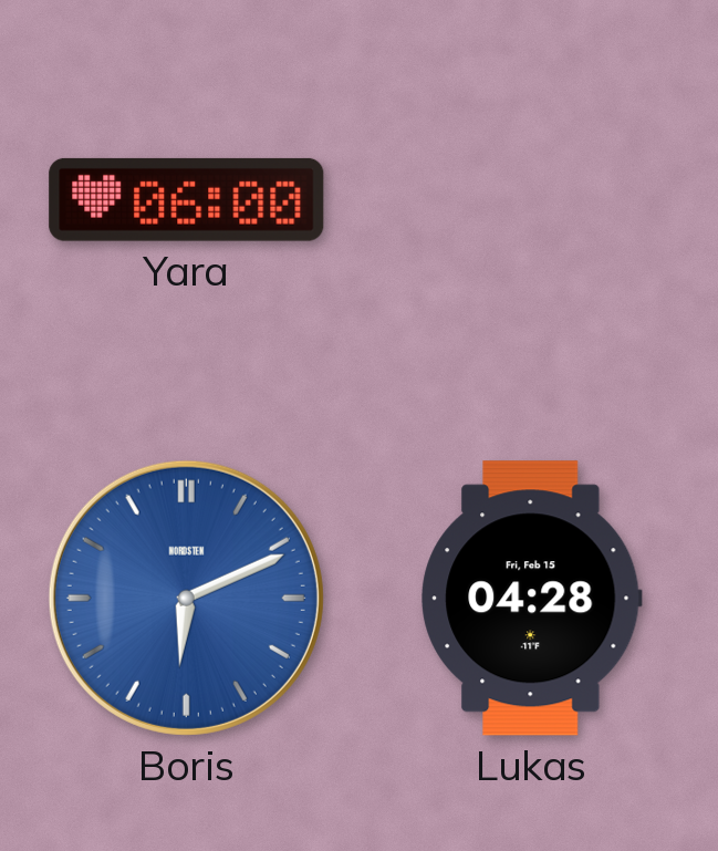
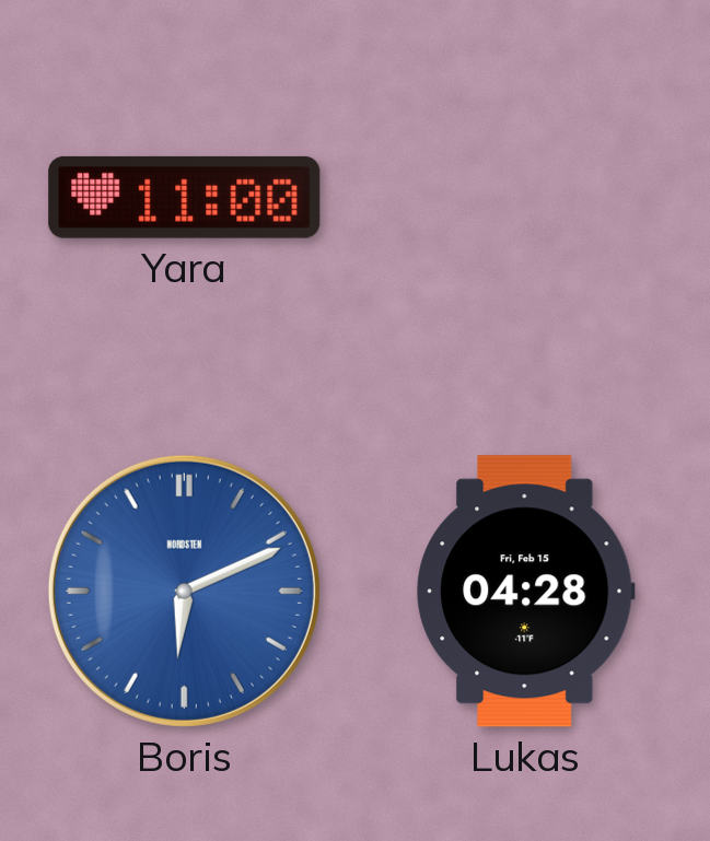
Yara: 06:00 -> 11:00 (185, 197)
